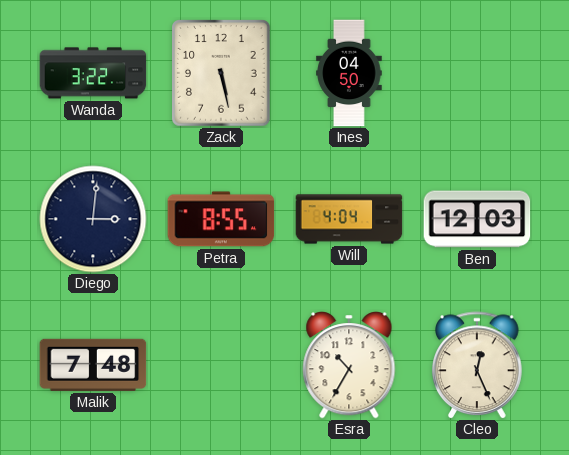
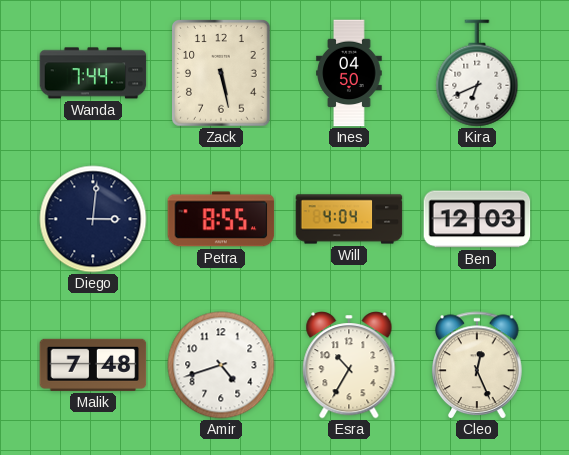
Wanda: 3:22 -> 7:44 (93, 73)
Kira: none -> 6:41 (477, 73)
Amir: none -> 4:42 (221, 365)
